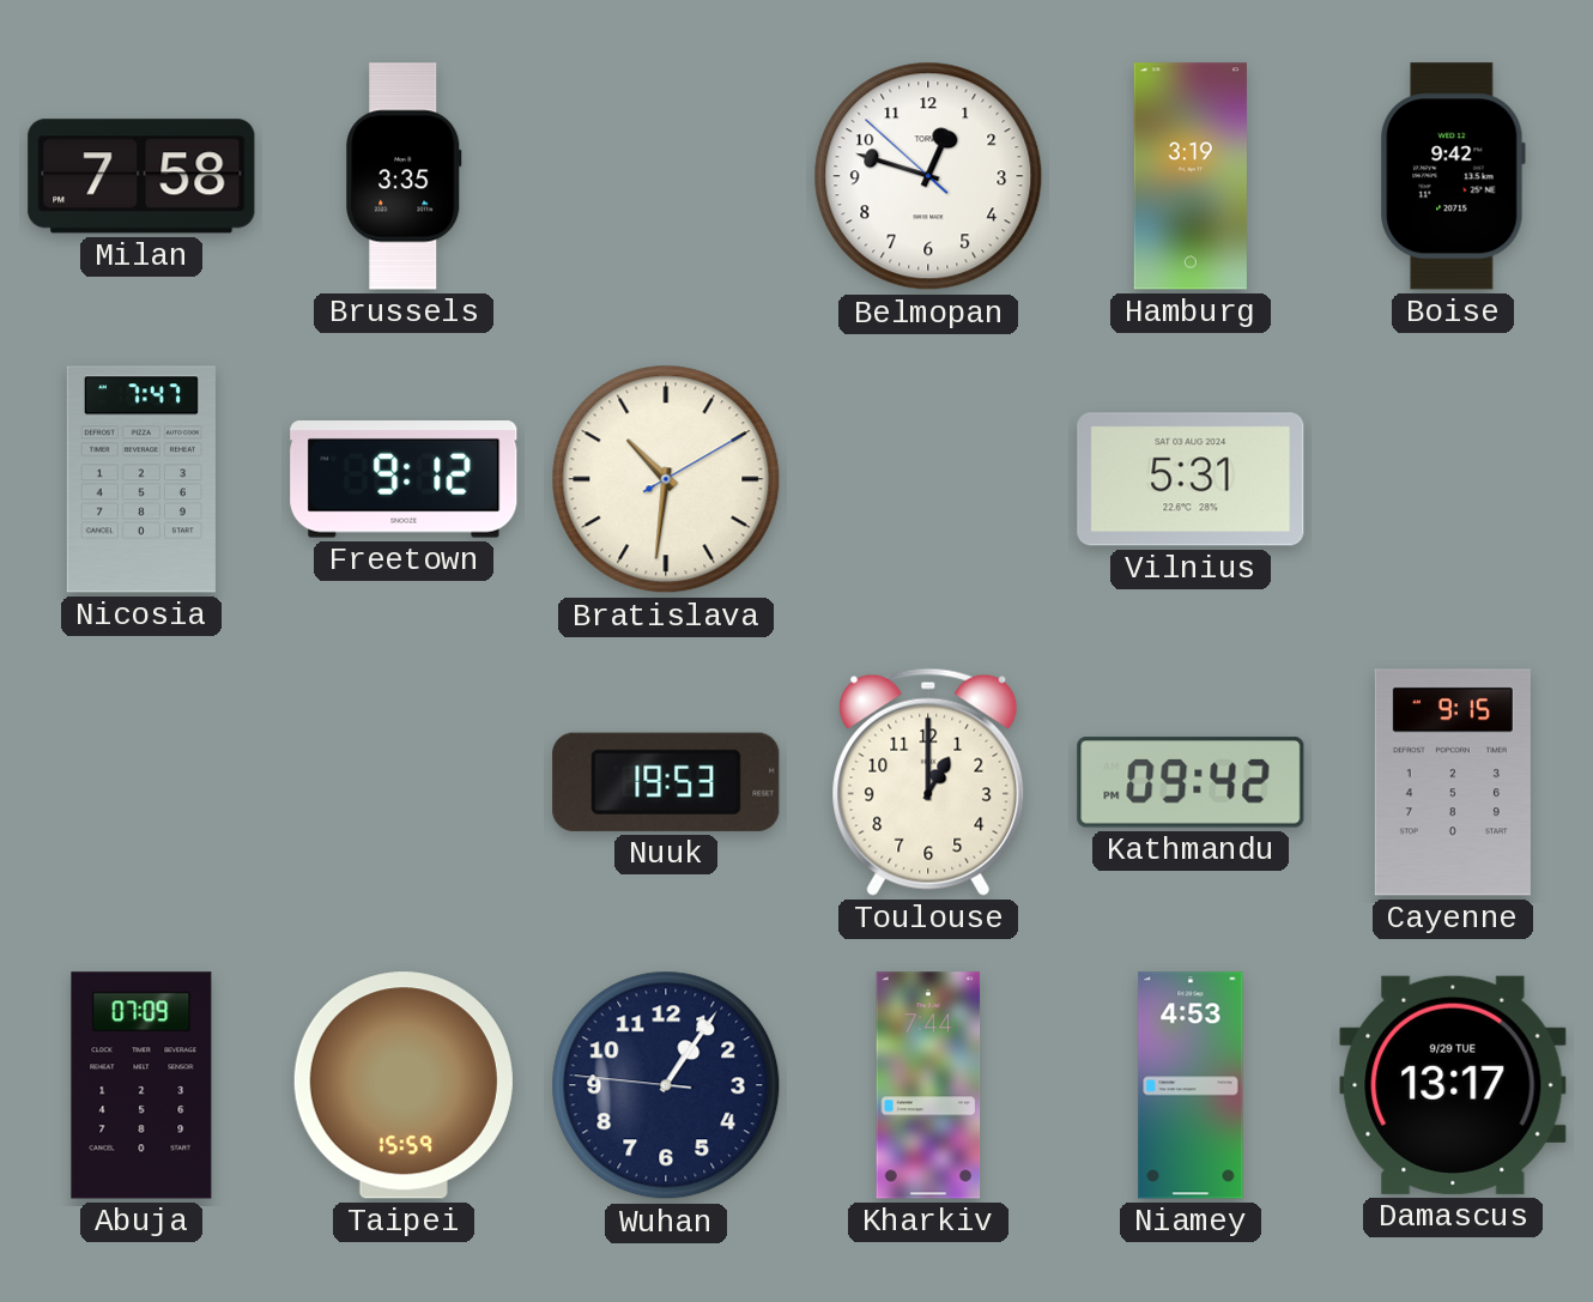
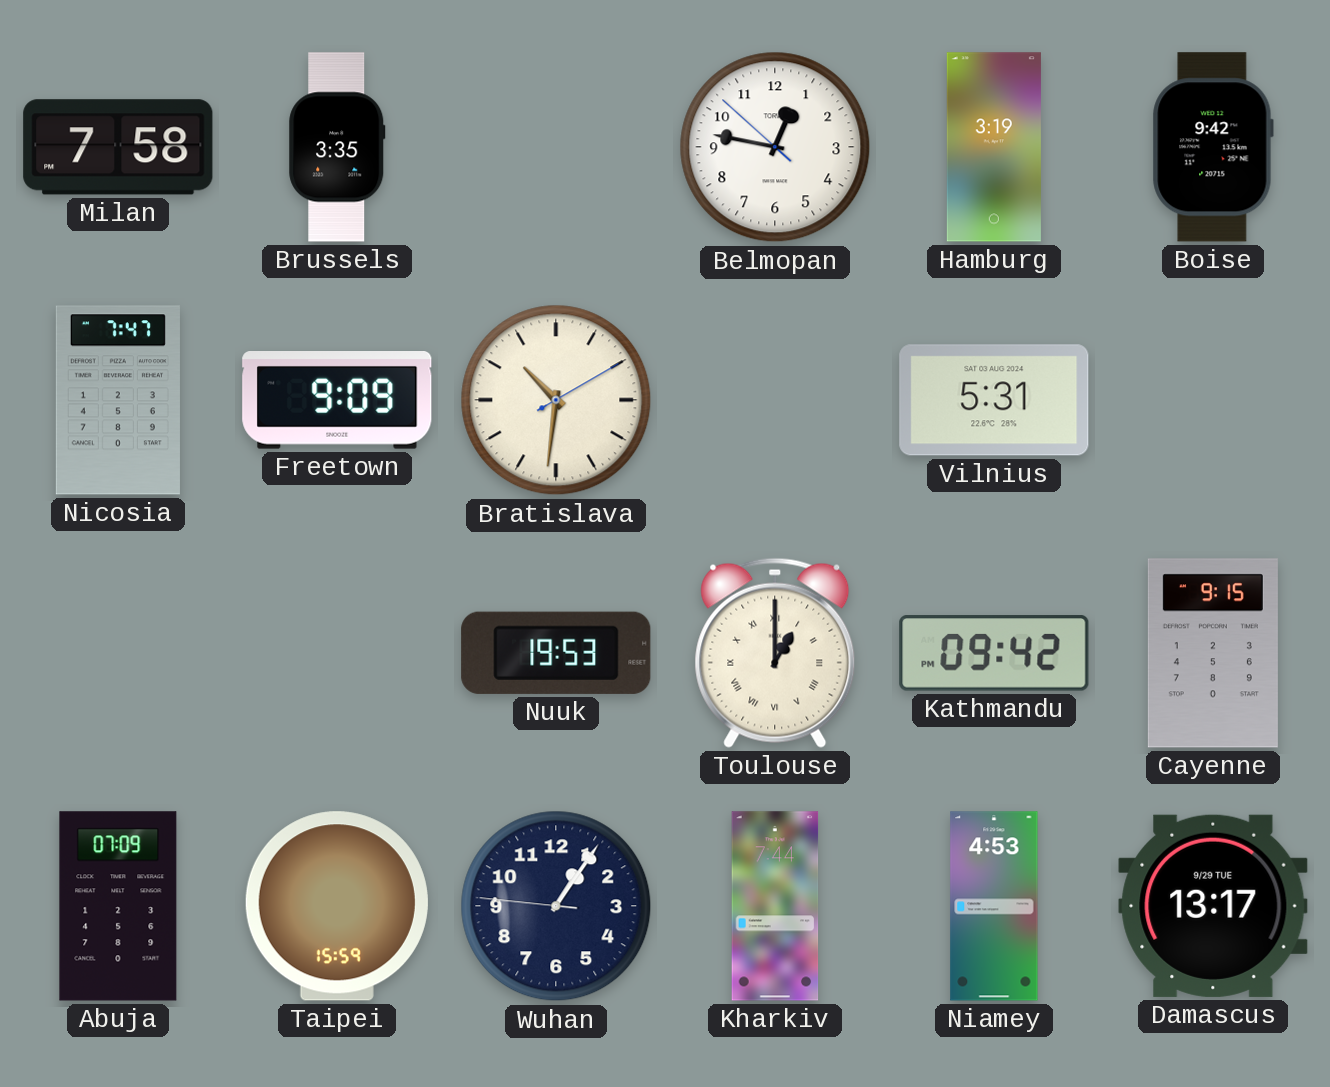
Belmopan: 12:47 -> 12:46 (775, 147)
Freetown: 9:12 -> 9:09 (337, 401)
Toulouse numerals: Arabic -> Roman (775, 653)
